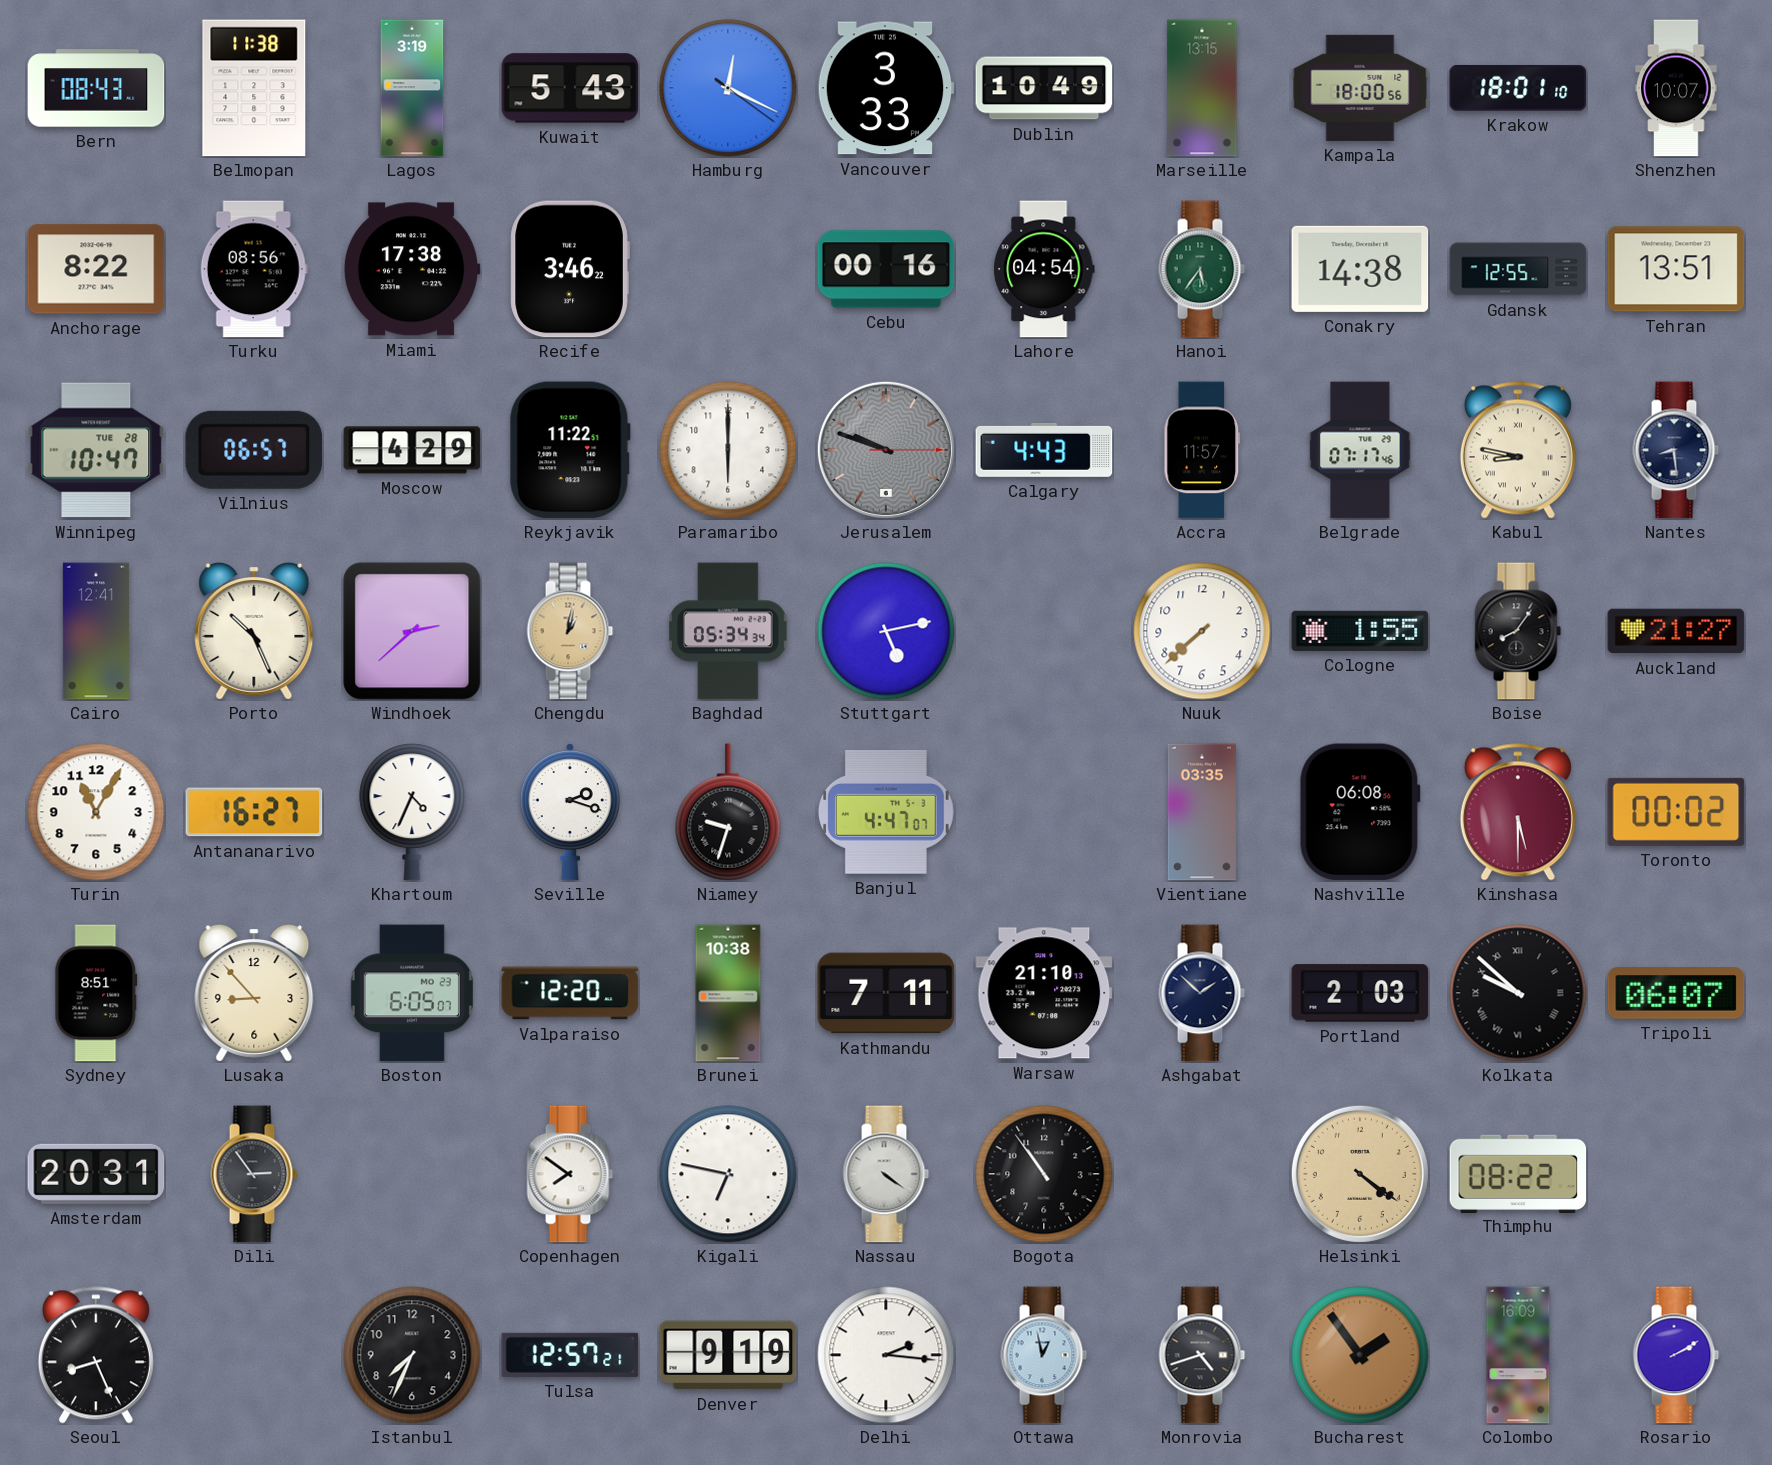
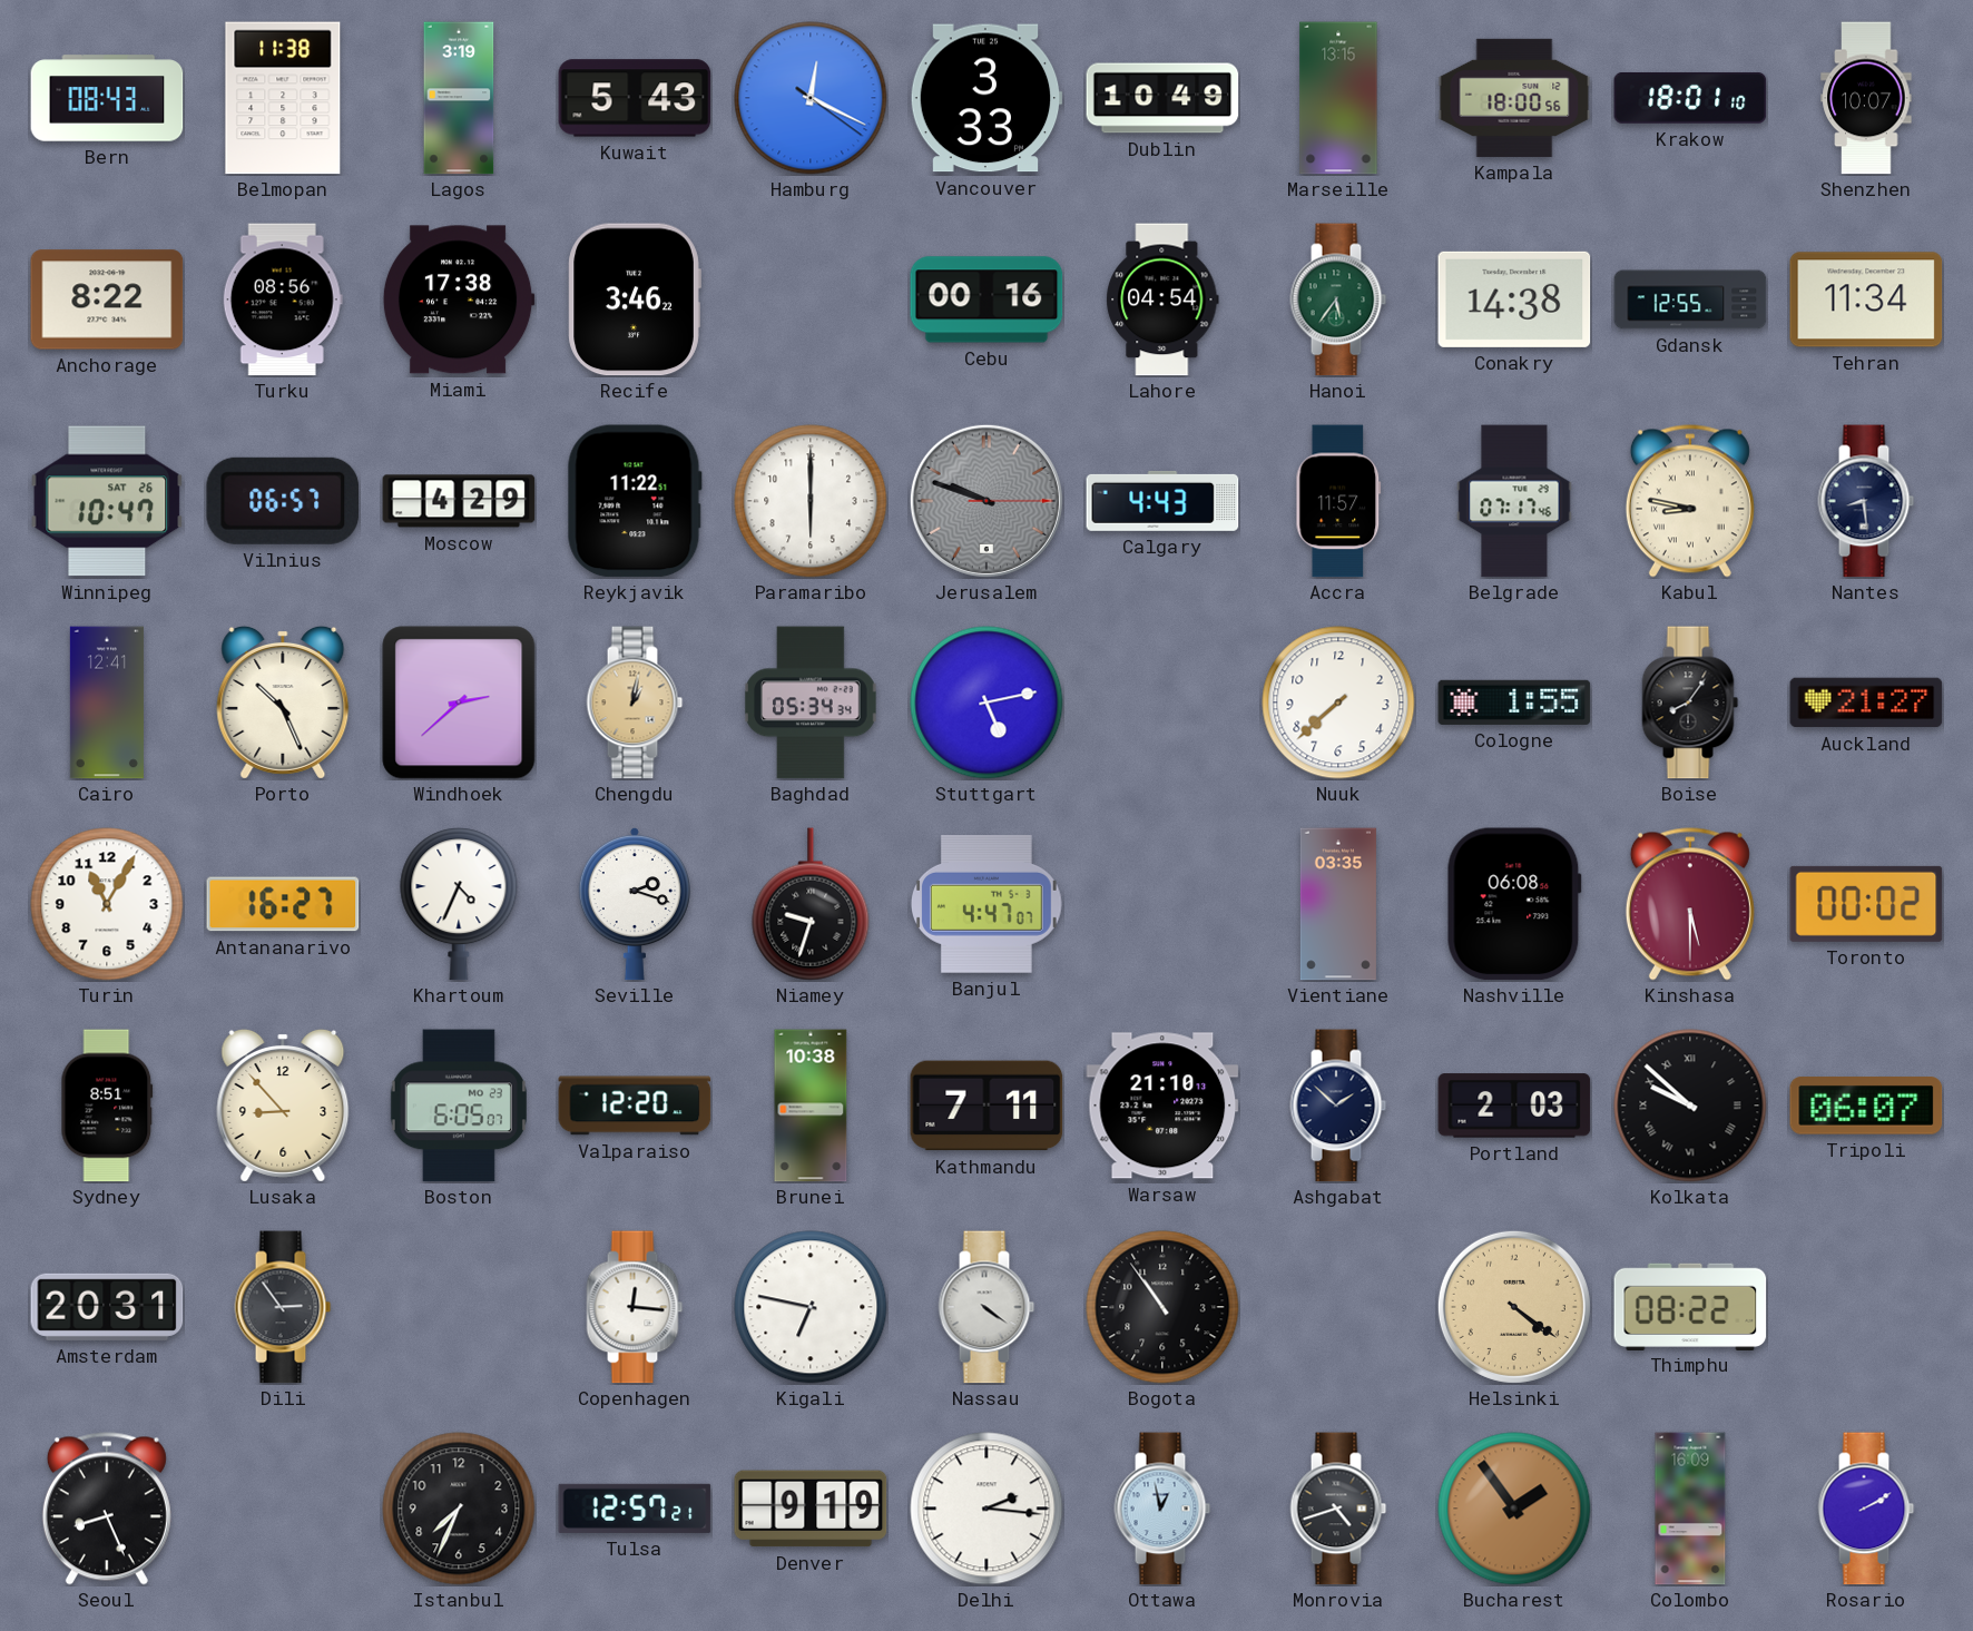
Tehran: 13:51 -> 11:34 (1866, 299)
Winnipeg date: TUE 28 -> SAT 26 (107, 501)
Copenhagen: 7:51 -> 12:16 (635, 1307)
